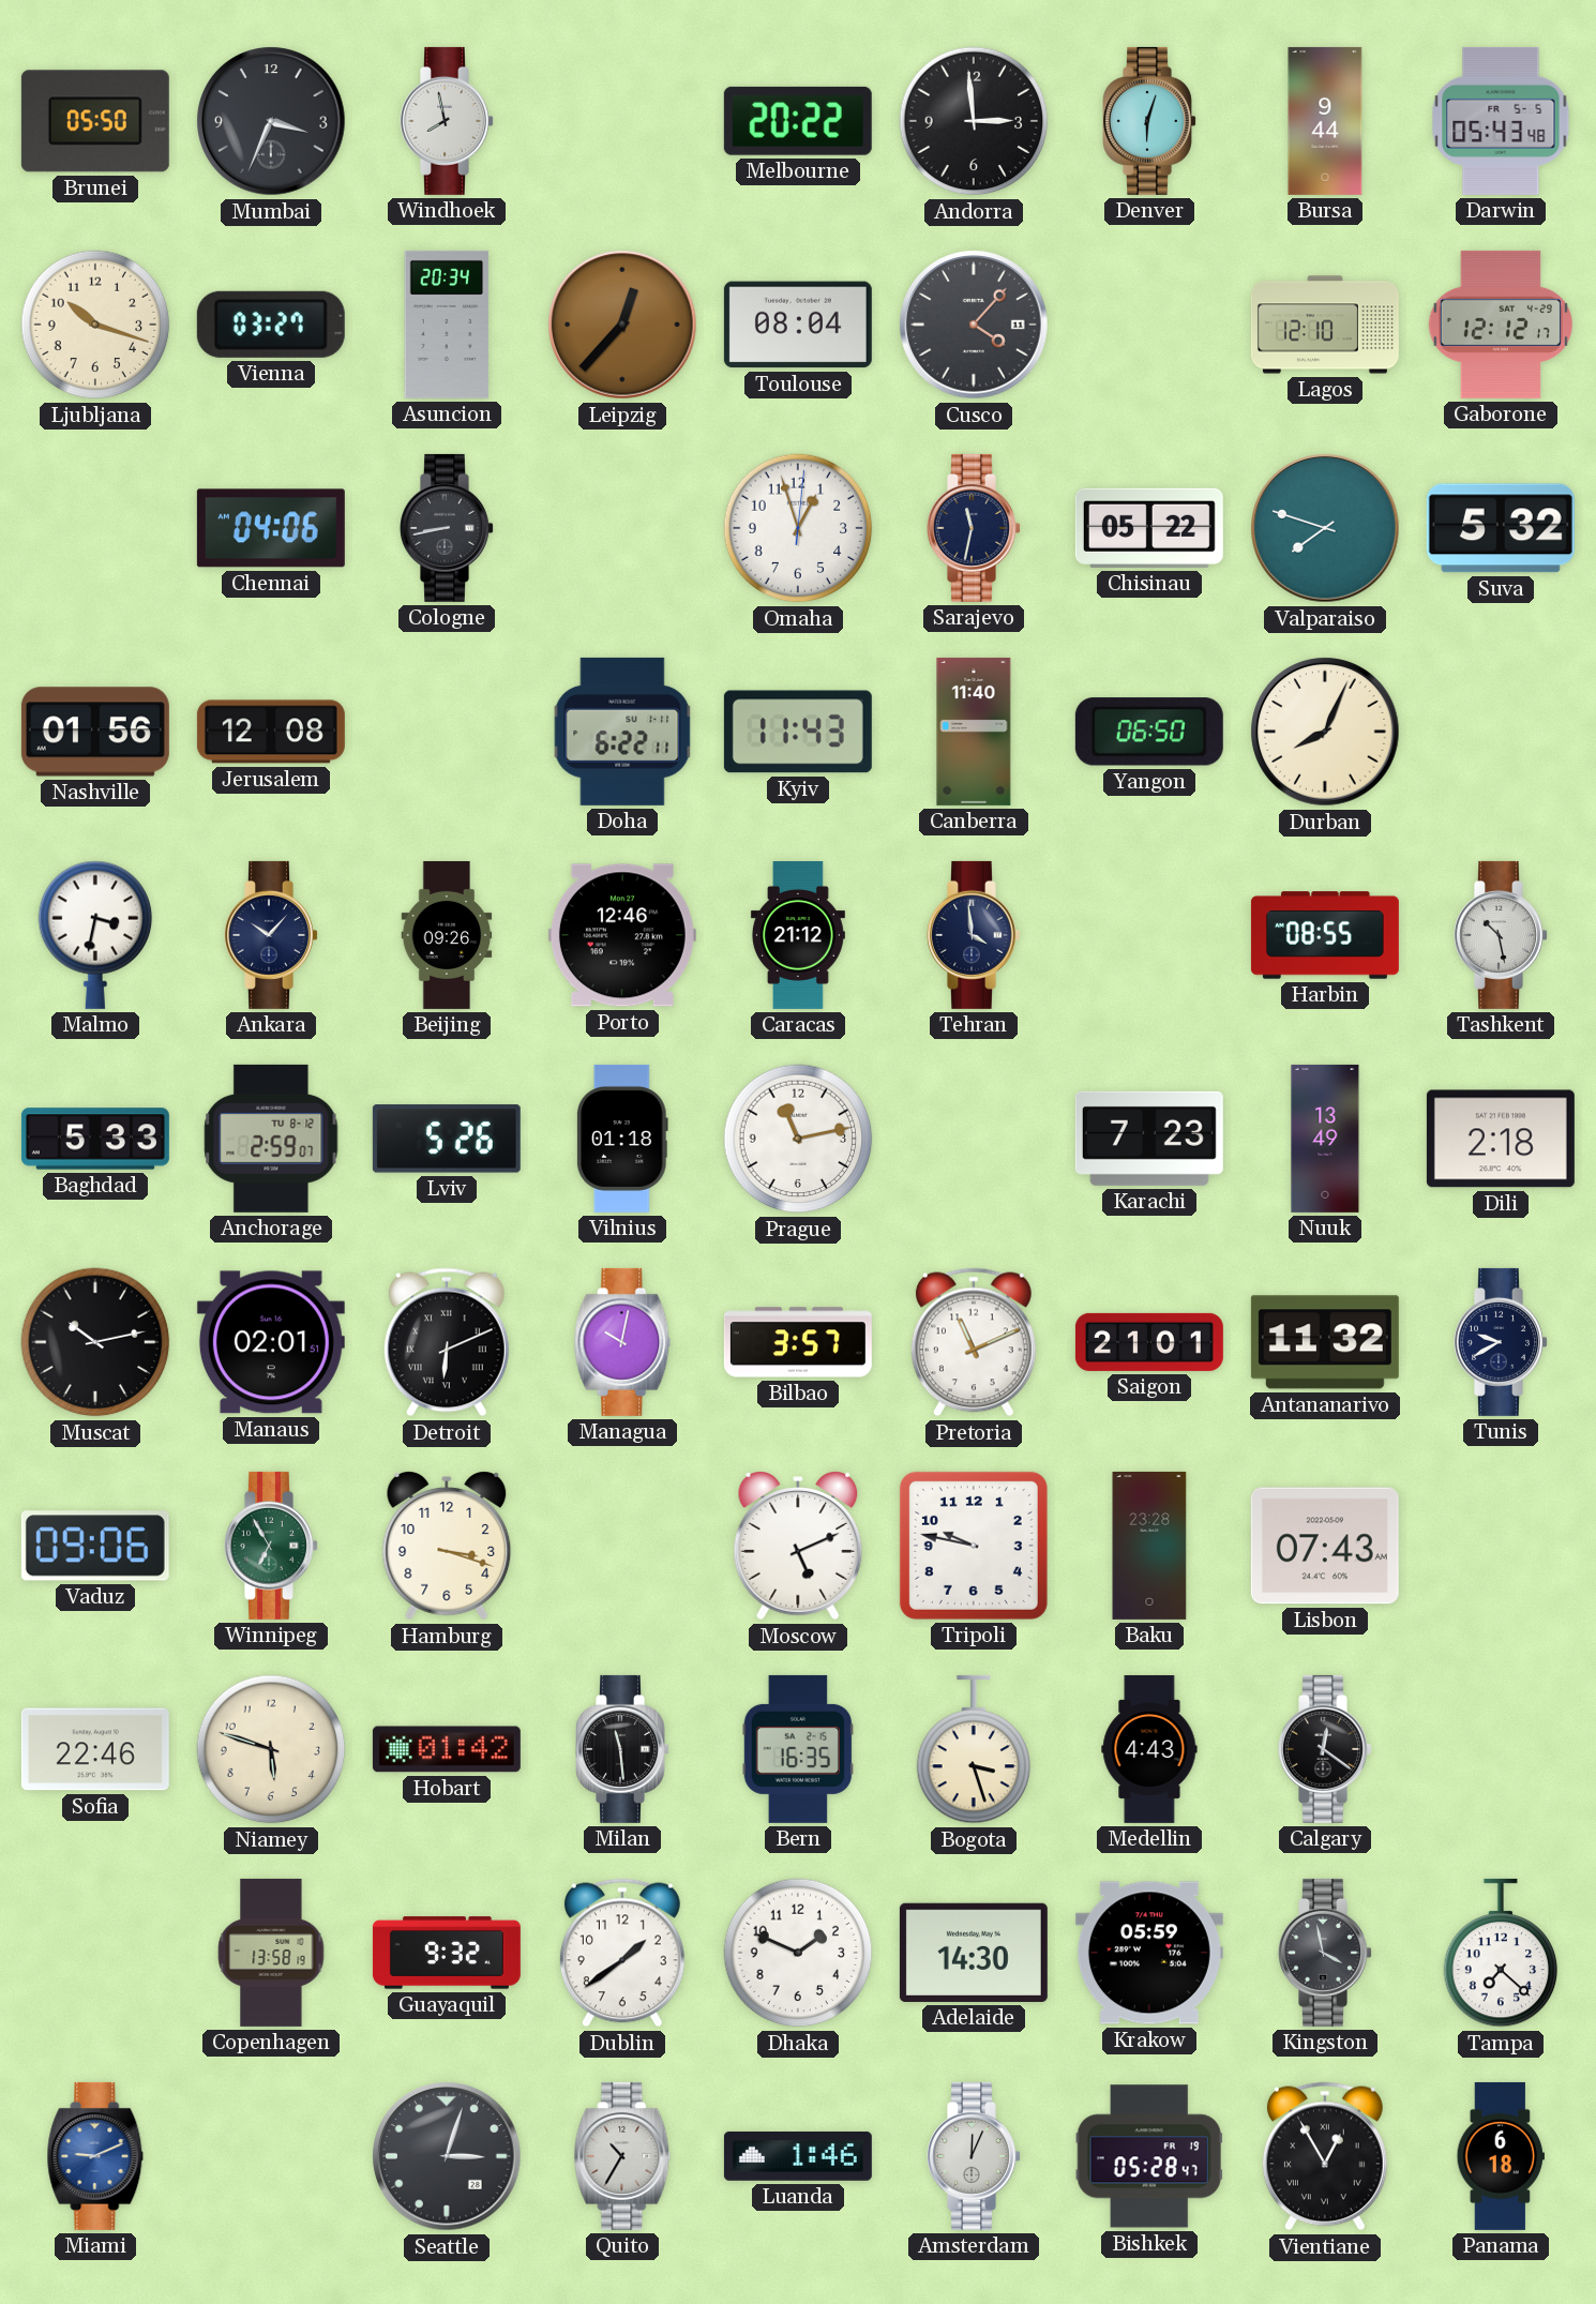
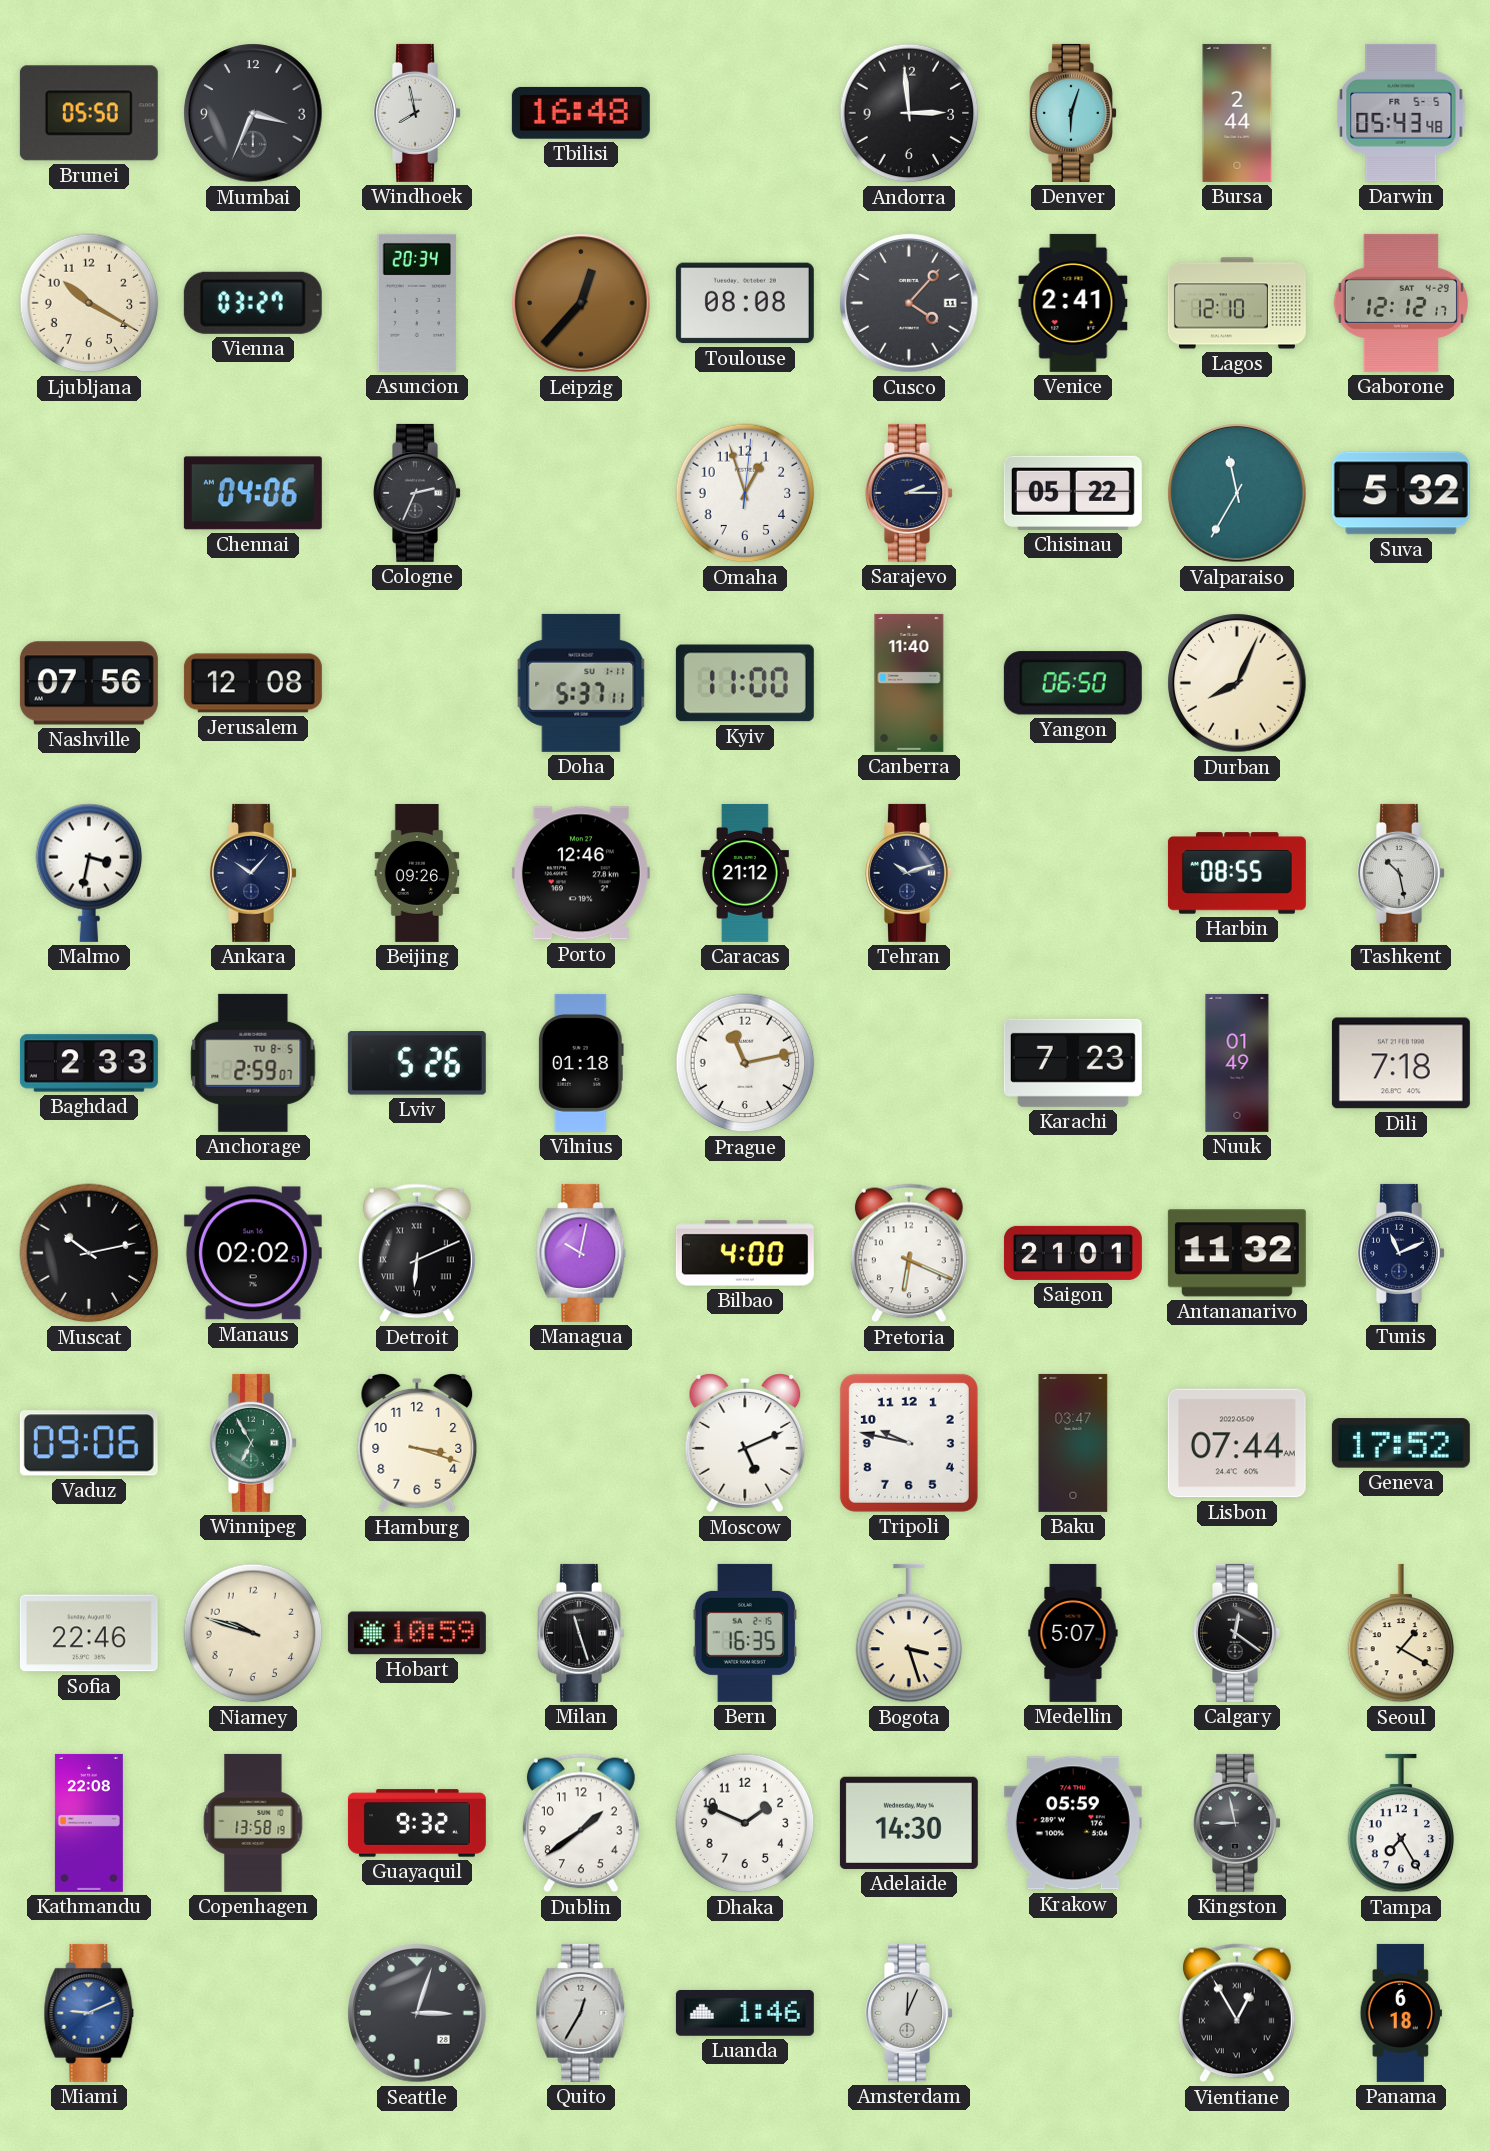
Tbilisi: none -> 16:48 (581, 113)
Melbourne: 20:22 -> none (798, 121)
Bursa: 9:44 -> 2:44 (1237, 113)
Ljubljana: 10:18 -> 10:20 (89, 303)
Toulouse: 08:04 -> 08:08 (745, 303)
Venice: none -> 2:41 (1073, 303)
Cologne: 8:43 -> 2:34 (418, 493)
Sarajevo: 11:32 -> 2:15 (910, 493)
Valparaiso: 7:48 -> 11:35 (1237, 493)
Nashville: 01:56 -> 07:56 (89, 683)
Doha: 6:22 -> 5:37 (581, 683)
Kyiv: 11:43 -> 11:00 (745, 683)
Tehran: 3:59 -> 10:12 (910, 873)
Baghdad: 5:33 -> 2:33 (89, 1063)
Anchorage date: TU 8-12 -> TU 8-5 (253, 1063)
Nuuk: 13:49 -> 01:49 (1237, 1063)
Dili: 2:18 -> 7:18 (1401, 1063)
Manaus: 02:01 -> 02:02 (253, 1253)
Bilbao: 3:57 -> 4:00 (745, 1253)
Pretoria: 11:11 -> 6:19 (909, 1253)
Tunis: 9:40 -> 11:11 (1402, 1253)
Baku: 23:28 -> 03:47 (1073, 1443)
Lisbon: 07:43 -> 07:44 (1237, 1443)
Geneva: none -> 17:52 (1401, 1443)
Niamey: 5:48 -> 9:48 (253, 1633)
Hobart: 01:42 -> 10:59 (417, 1633)
Milan: 11:29 -> 11:27 (582, 1633)
Medellin: 4:43 -> 5:07 (1073, 1633)
Seoul: none -> 1:20 (1401, 1633)
Kathmandu: none -> 22:08 (89, 1823)
Kingston: 3:58 -> 8:58 (1238, 1823)
Tampa: 7:22 -> 7:25 (1401, 1823)
Quito: 10:35 -> 12:35 (581, 2013)
Bishkek: 05:28 -> none (1149, 2156)
